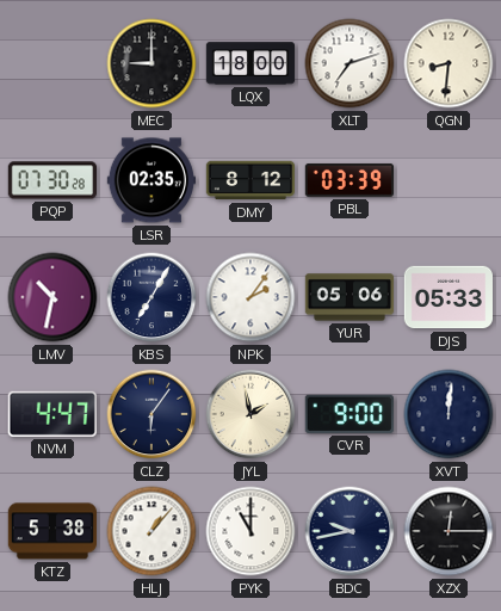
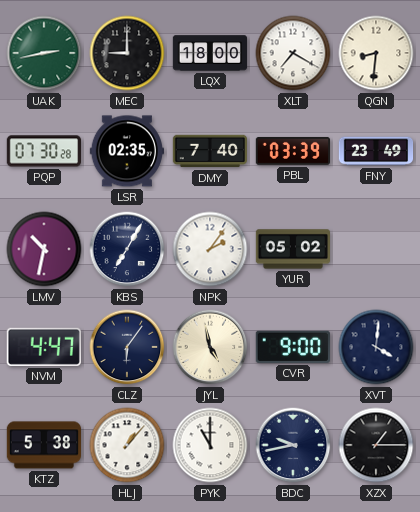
UAK: none -> 2:43 (44, 53)
XLT: 7:12 -> 7:20 (293, 53)
DMY: 8:12 -> 7:40 (209, 151)
FNY: none -> 23:49 (376, 151)
YUR: 05:06 -> 05:02 (293, 249)
DJS: 05:33 -> none (449, 297)
JYL: 1:58 -> 4:58 (210, 347)
XVT: 12:01 -> 4:01 (376, 347)
XZX: 12:15 -> 1:15 (376, 445)
